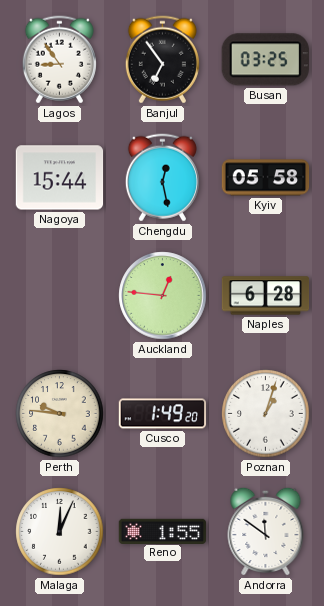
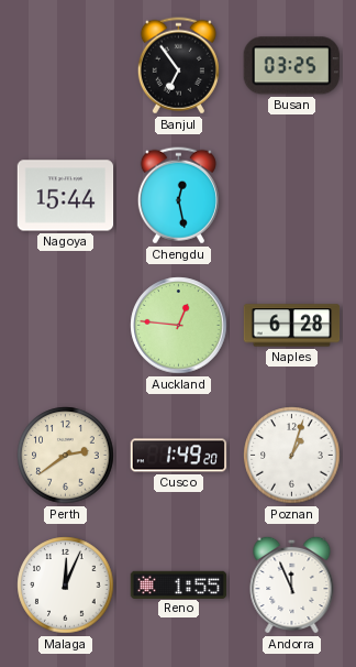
Lagos: 8:54 -> none (59, 60)
Kyiv: 05:58 -> none (266, 178)
Perth: 9:46 -> 2:39 (66, 456)
Andorra: 11:51 -> 11:56 (292, 584)
